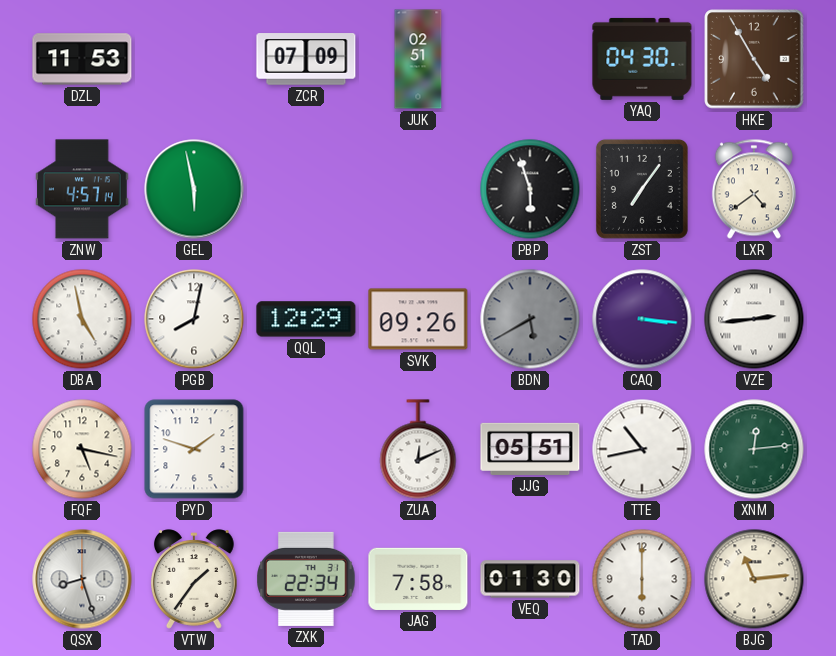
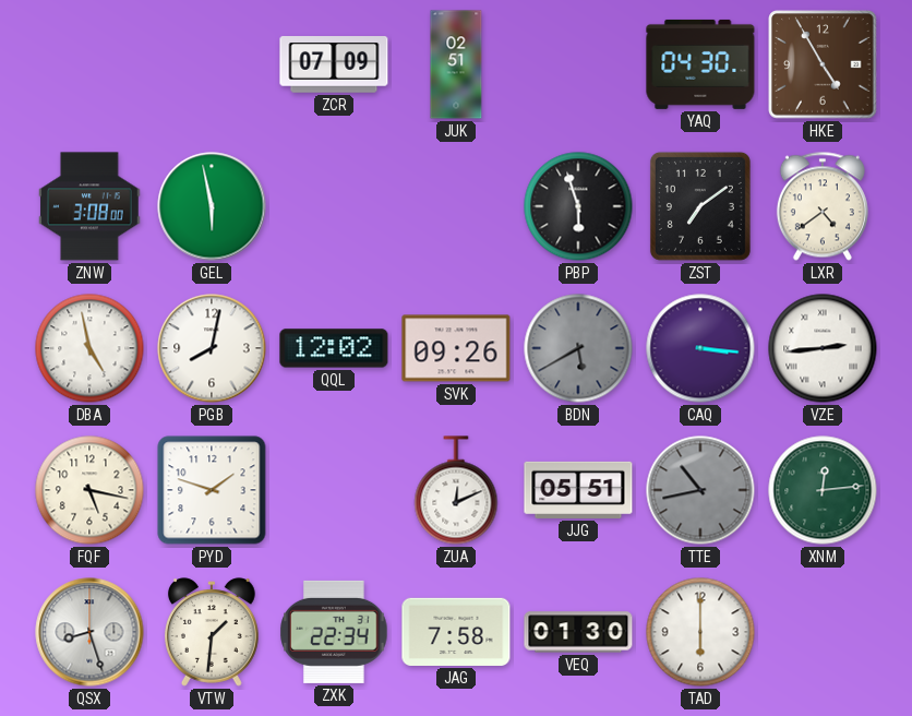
DZL: 11:53 -> none (82, 59)
ZNW: 4:57 -> 3:08 (89, 206)
ZST: 7:06 -> 7:09 (700, 206)
QQL: 12:29 -> 12:02 (334, 348)
TTE dial: white -> grey (700, 490)
VTW: 1:36 -> 1:31 (213, 632)
BJG: 11:14 -> none (754, 579)
